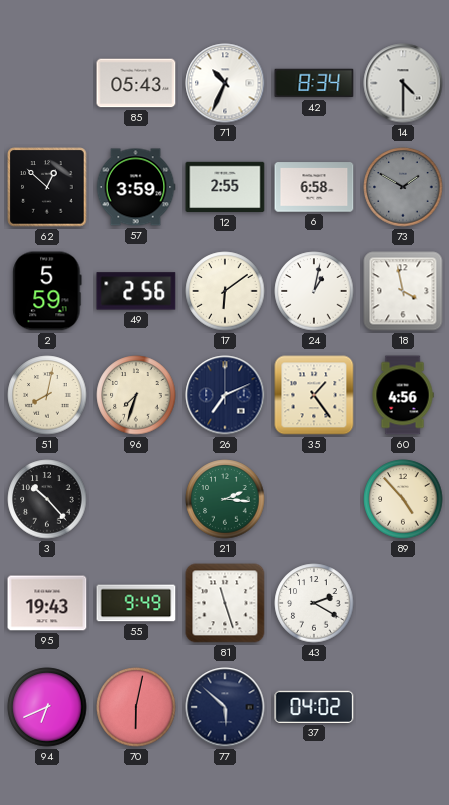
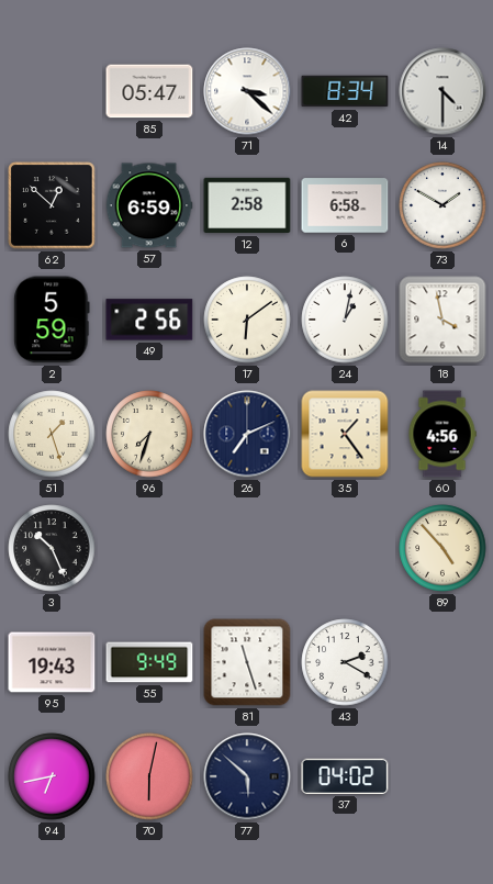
85: 05:43 -> 05:47 (149, 91)
71: 10:34 -> 3:22 (247, 91)
57: 3:59 -> 6:59 (149, 205)
12: 2:55 -> 2:58 (247, 205)
73 dial: grey -> white (442, 205)
51: 8:02 -> 1:27 (52, 434)
3: 10:23 -> 10:26 (52, 548)
21: 2:16 -> none (225, 499)
94: 6:41 -> 6:43 (52, 776)
